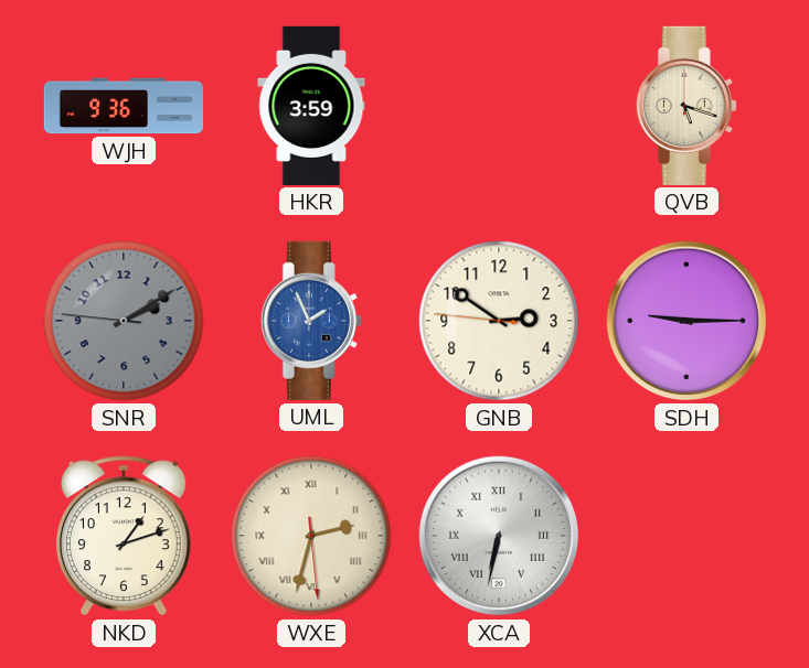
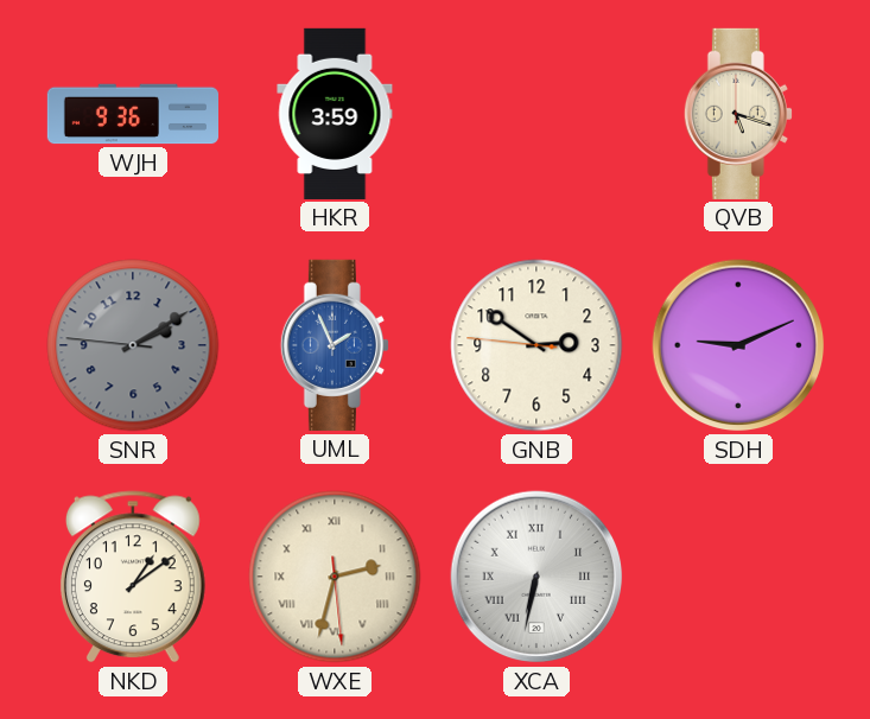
SDH: 9:15 -> 9:11 (738, 345)
NKD: 1:12 -> 1:09 (133, 577)
